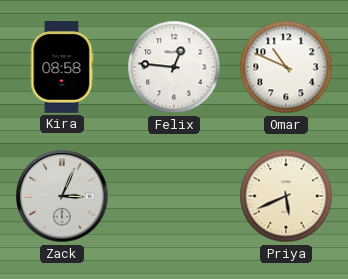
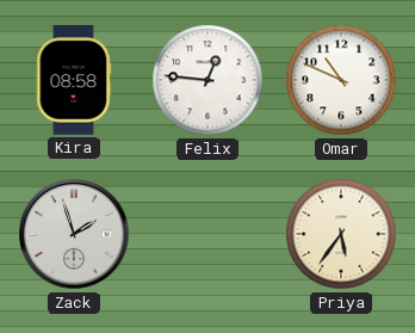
Zack: 3:04 -> 1:57 (74, 234)
Priya: 5:41 -> 5:36 (341, 234)
